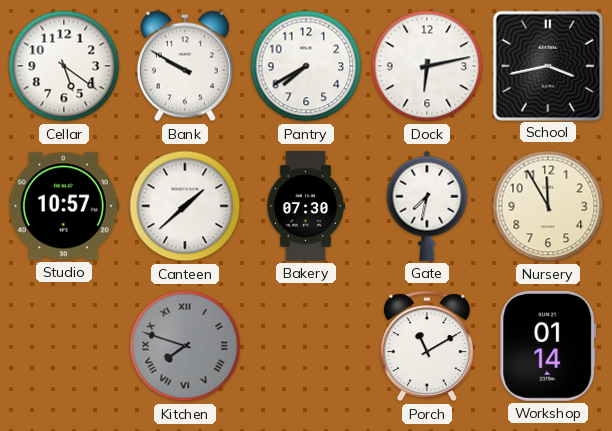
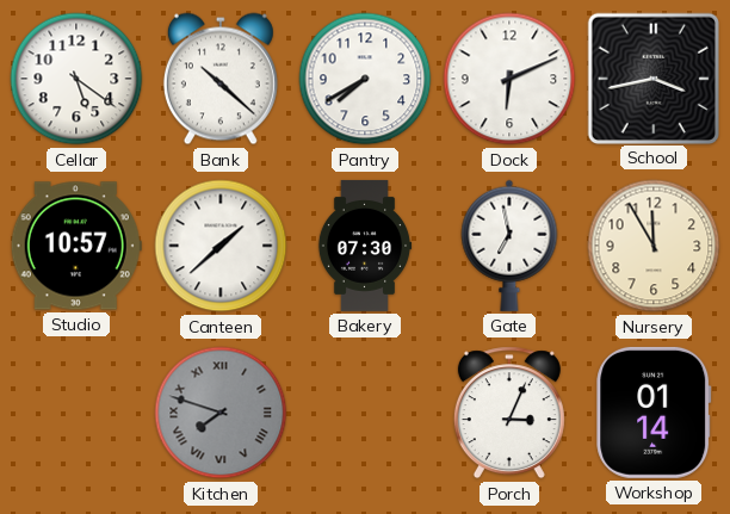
Bank: 9:50 -> 10:22 (221, 79)
Dock: 6:13 -> 6:11 (509, 79)
Gate: 7:32 -> 6:58 (509, 246)
Porch: 11:10 -> 3:04 (509, 413)
